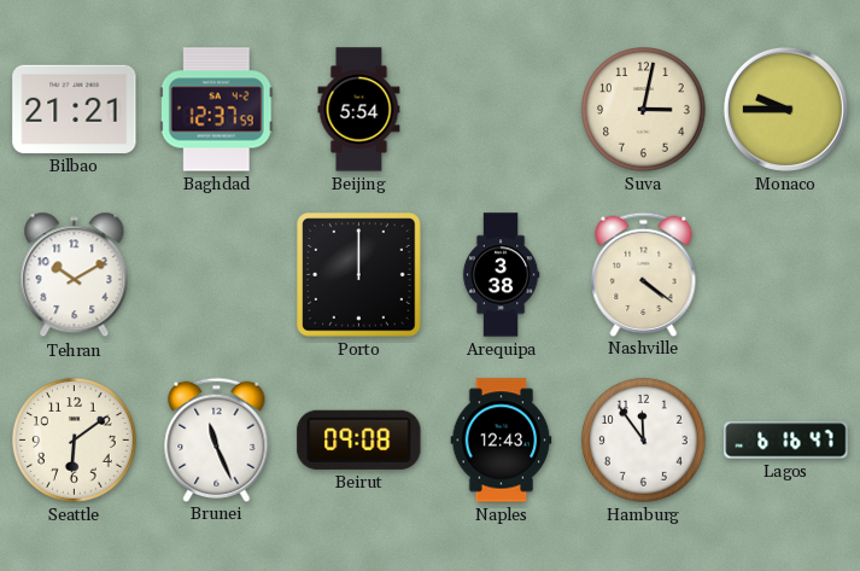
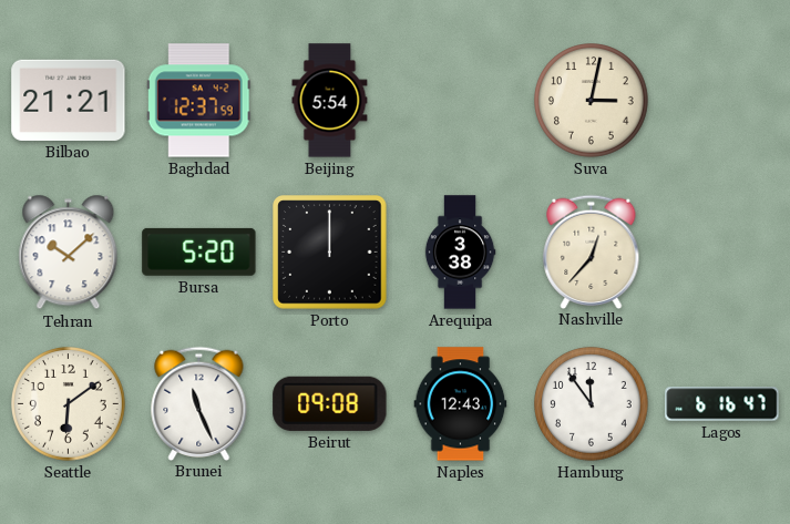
Monaco: 9:45 -> none (785, 109)
Tehran: 10:10 -> 10:08 (69, 253)
Bursa: none -> 5:20 (199, 251)
Nashville: 4:21 -> 12:37 (592, 251)
